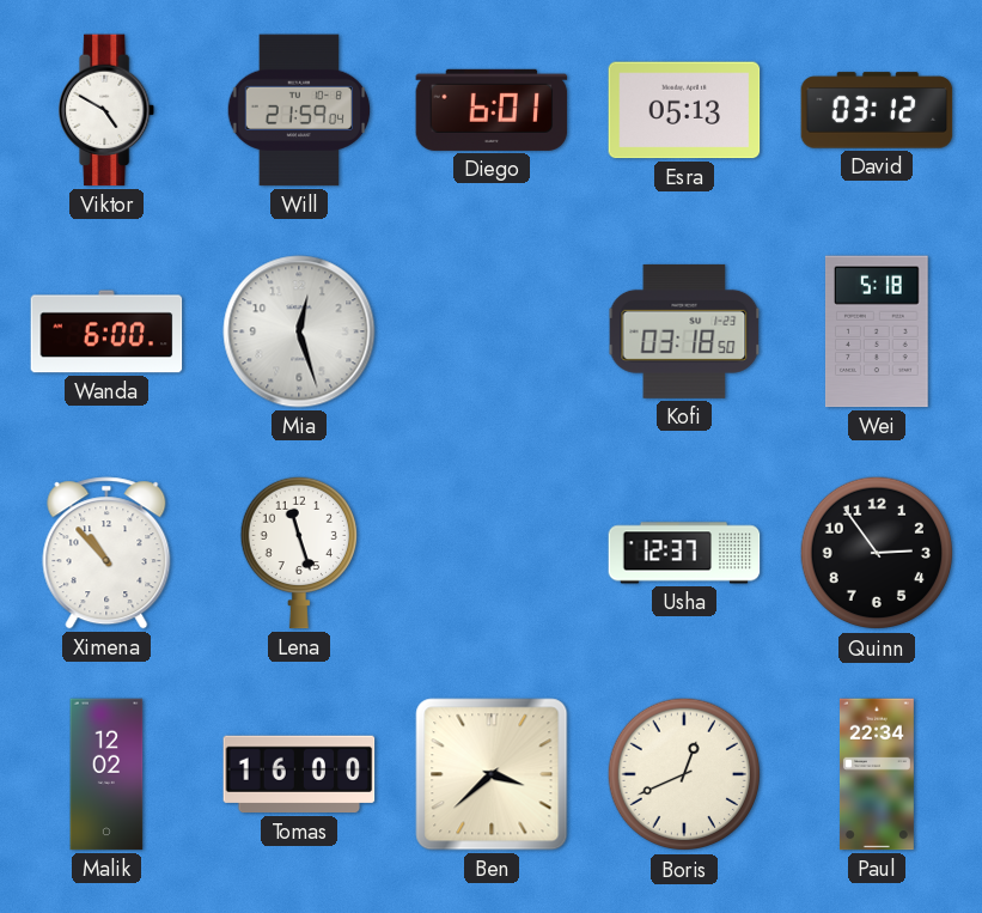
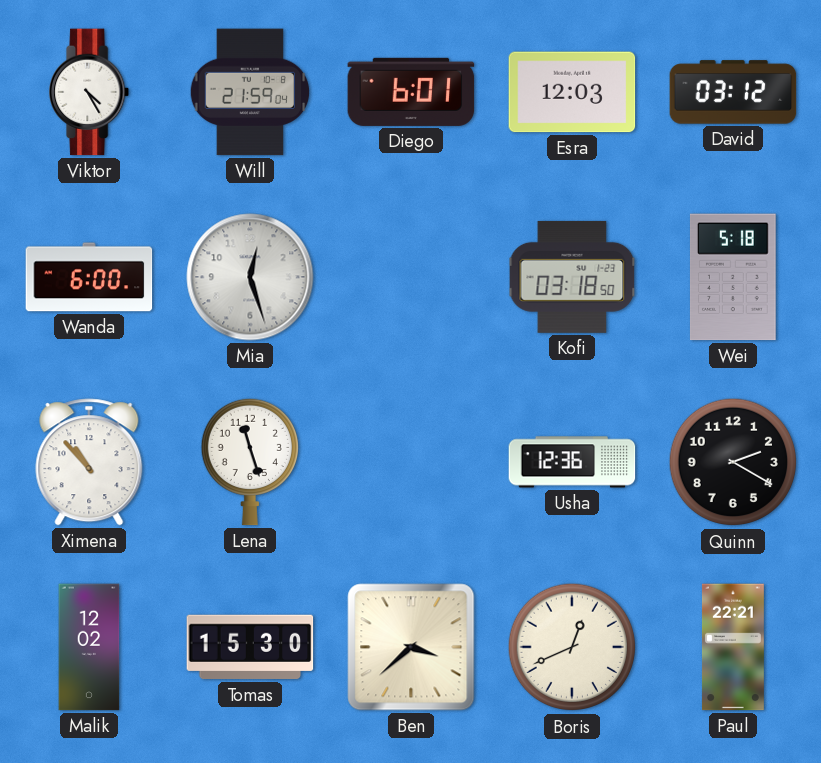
Viktor: 4:50 -> 4:25 (90, 92)
Esra: 05:13 -> 12:03 (572, 92)
Usha: 12:37 -> 12:36 (572, 462)
Quinn: 2:54 -> 2:20 (733, 462)
Tomas: 16:00 -> 15:30 (250, 647)
Paul: 22:34 -> 22:21 (733, 647)
